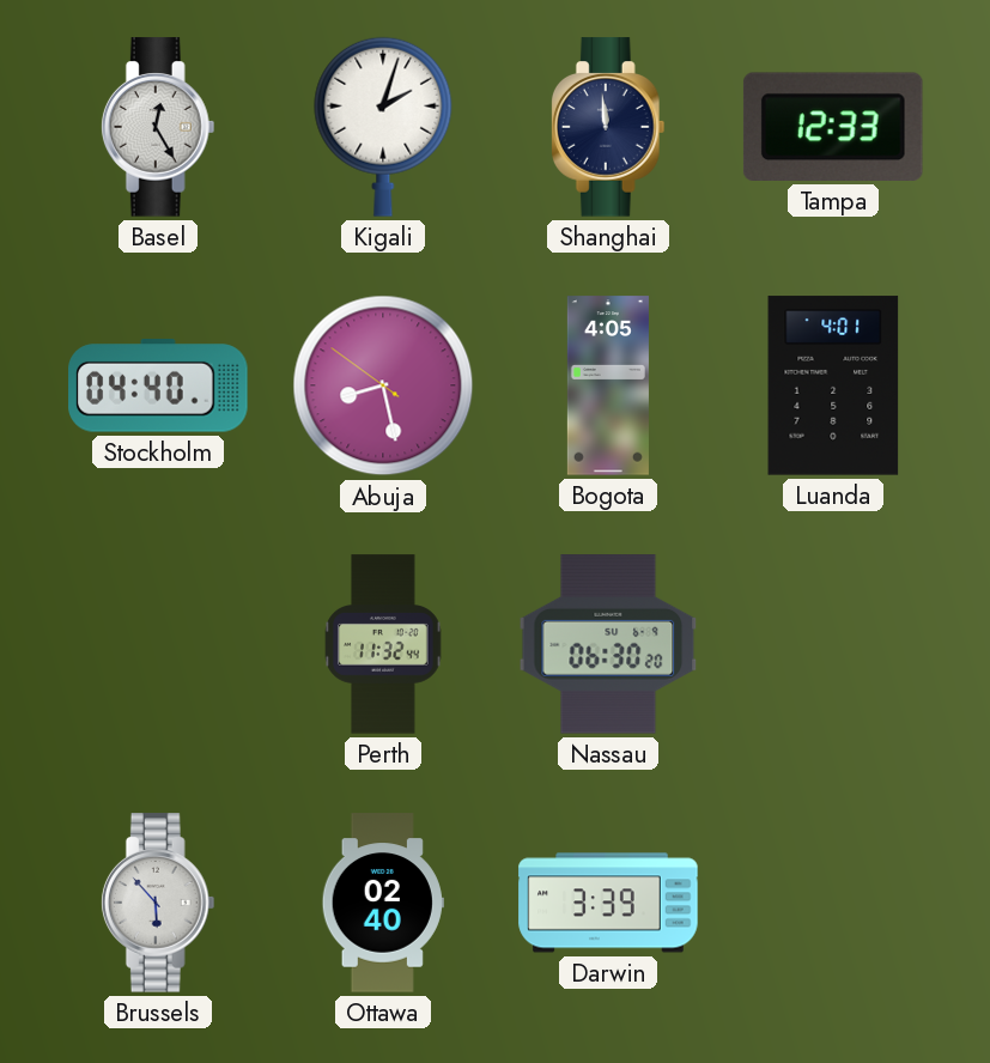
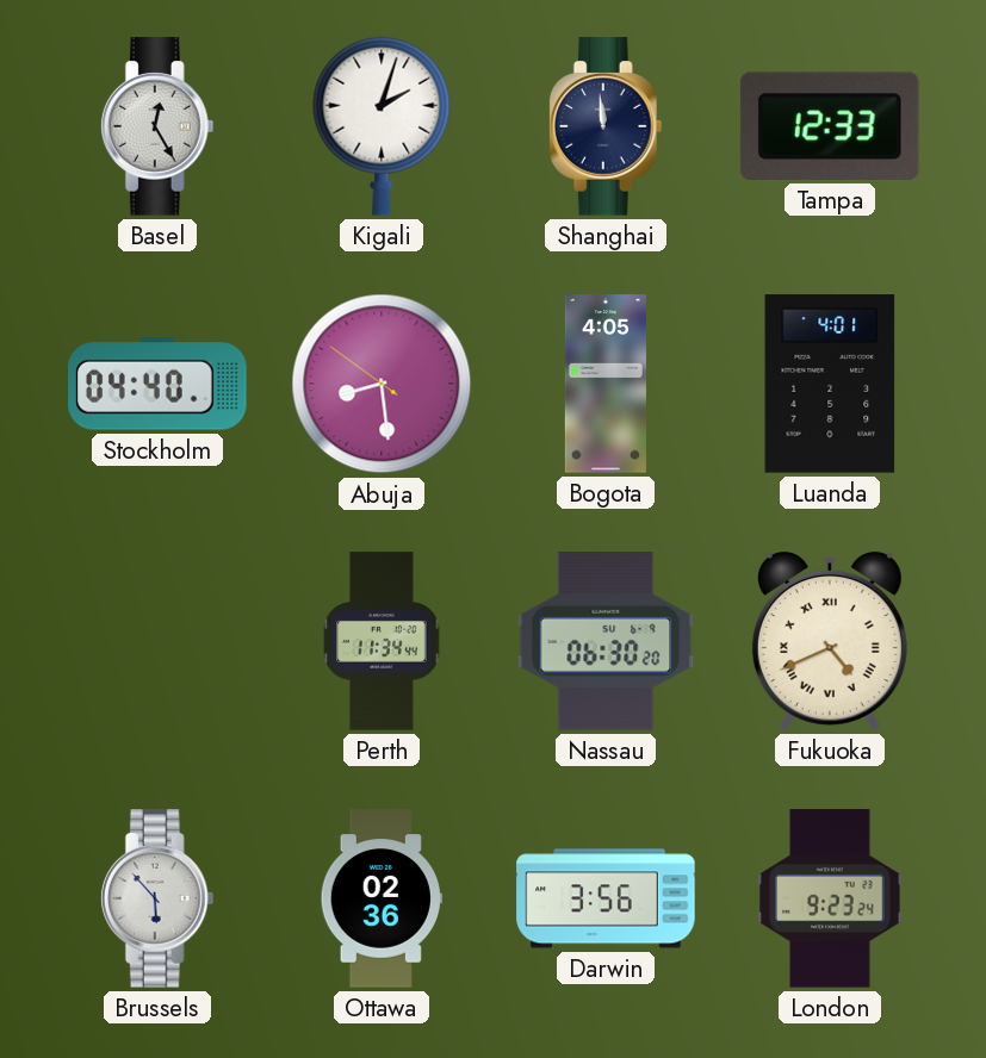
Abuja: 8:27 -> 8:28 (382, 384)
Perth: 11:32 -> 11:34 (382, 641)
Fukuoka: none -> 4:41 (830, 641)
Ottawa: 02:40 -> 02:36 (382, 898)
Darwin: 3:39 -> 3:56 (606, 898)
London: none -> 9:23 (830, 898)
